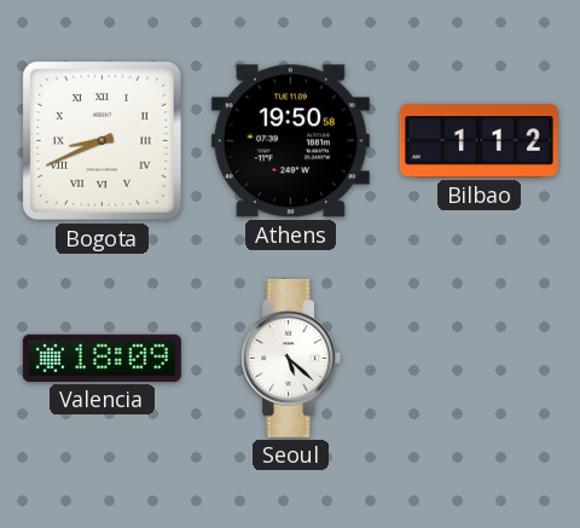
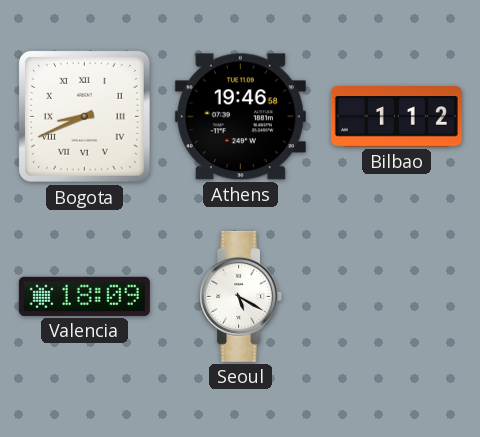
Athens: 19:50 -> 19:46 (240, 117)
Seoul: 5:22 -> 5:20 (241, 296)
